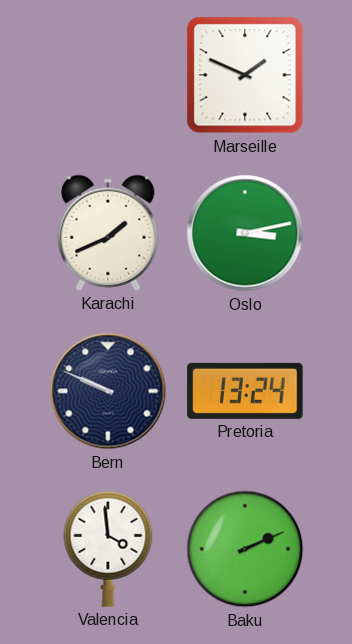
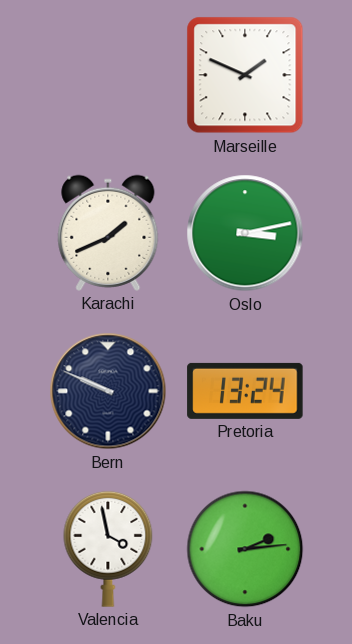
Valencia: 3:59 -> 3:58 (108, 549)
Baku: 2:11 -> 2:14 (245, 549)
